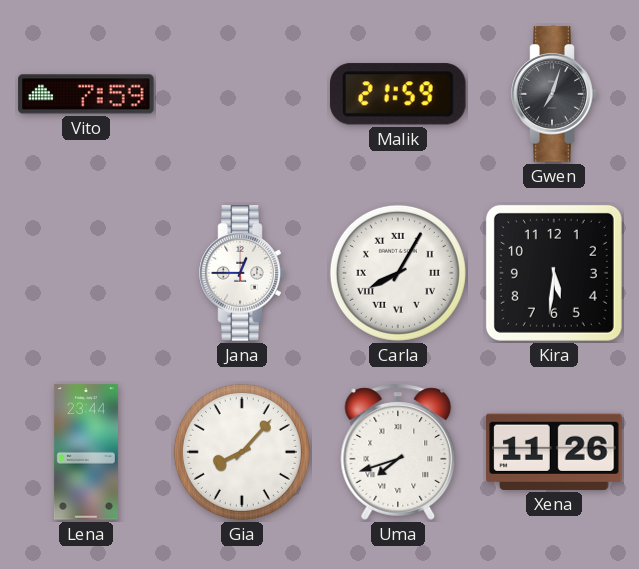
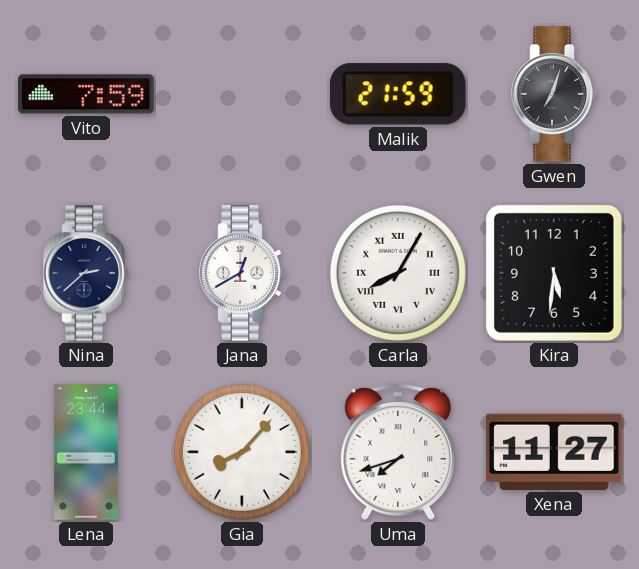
Nina: none -> 2:38 (86, 273)
Jana: 12:45 -> 12:40 (242, 273)
Xena: 11:26 -> 11:27 (554, 452)
